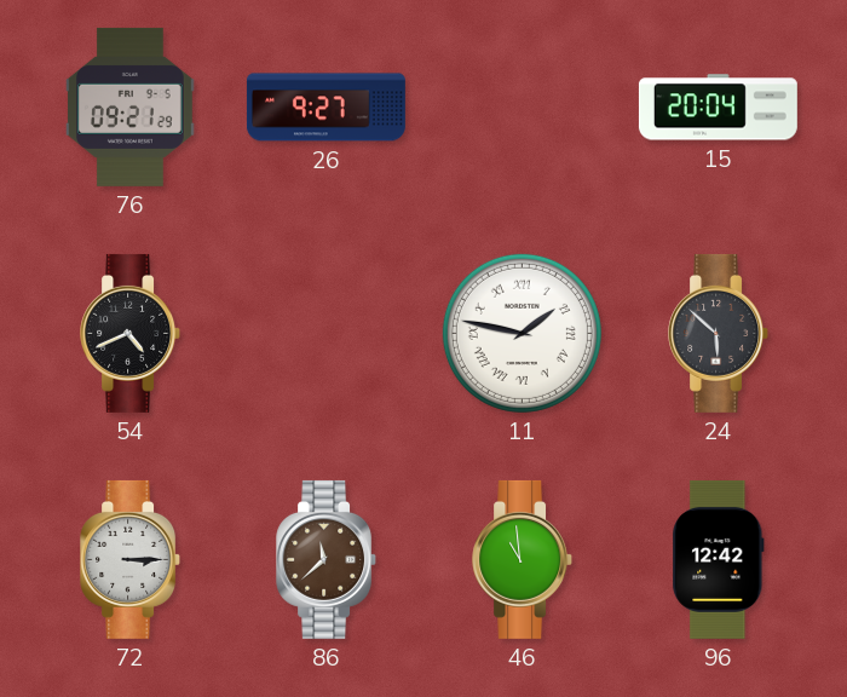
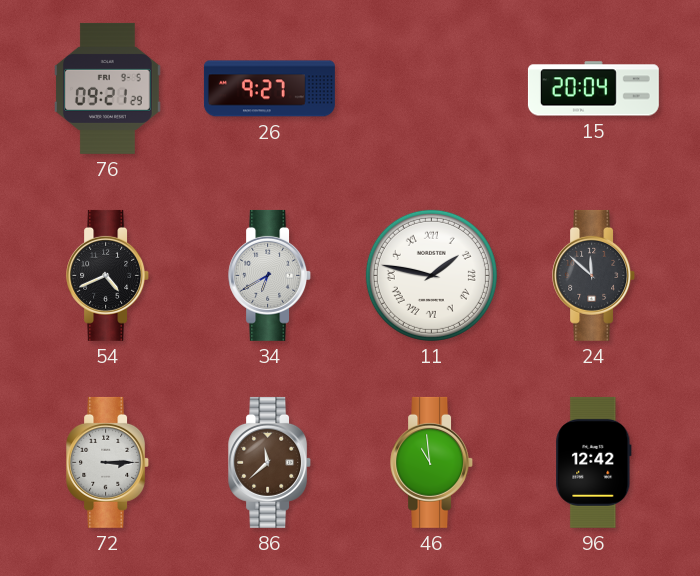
34: none -> 6:40 (270, 275)
24: 5:52 -> 11:52 (594, 275)
